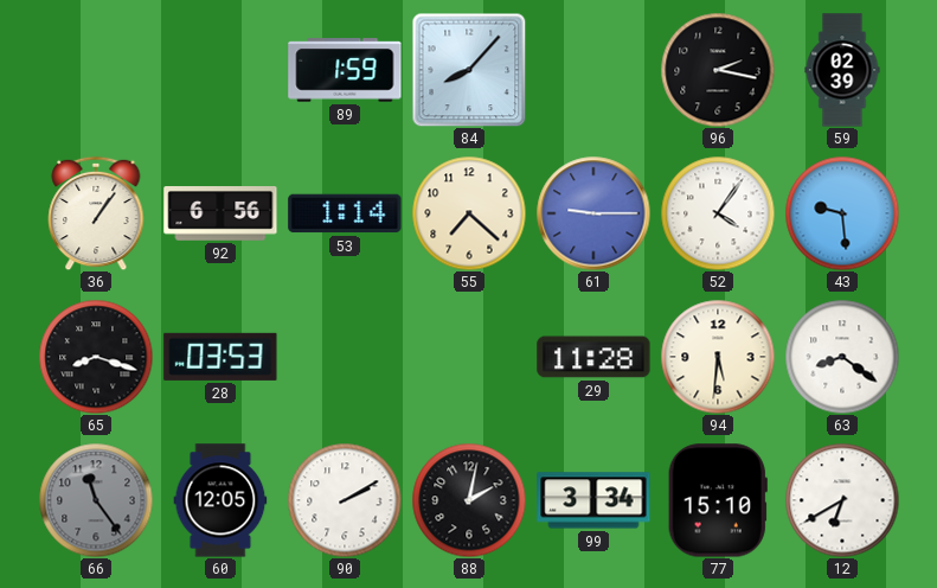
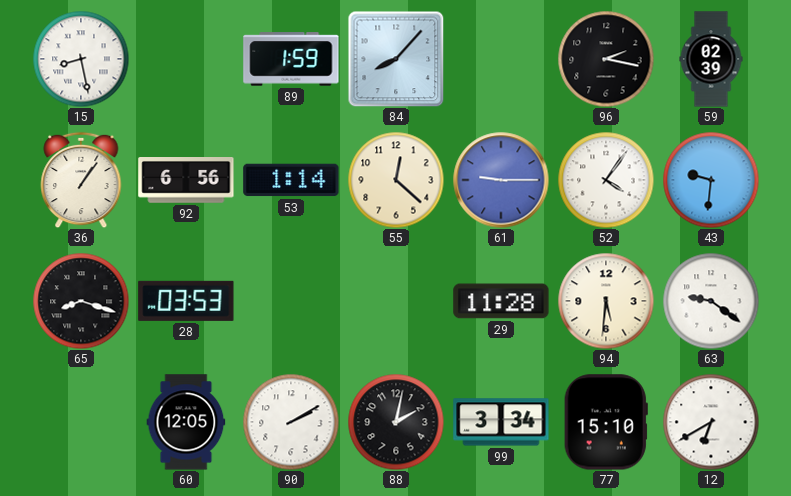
15: none -> 8:28 (81, 59)
55: 7:22 -> 12:22 (396, 180)
43: 9:29 -> 9:31 (711, 180)
63: 8:21 -> 9:21 (711, 301)
66: 11:24 -> none (96, 500)
